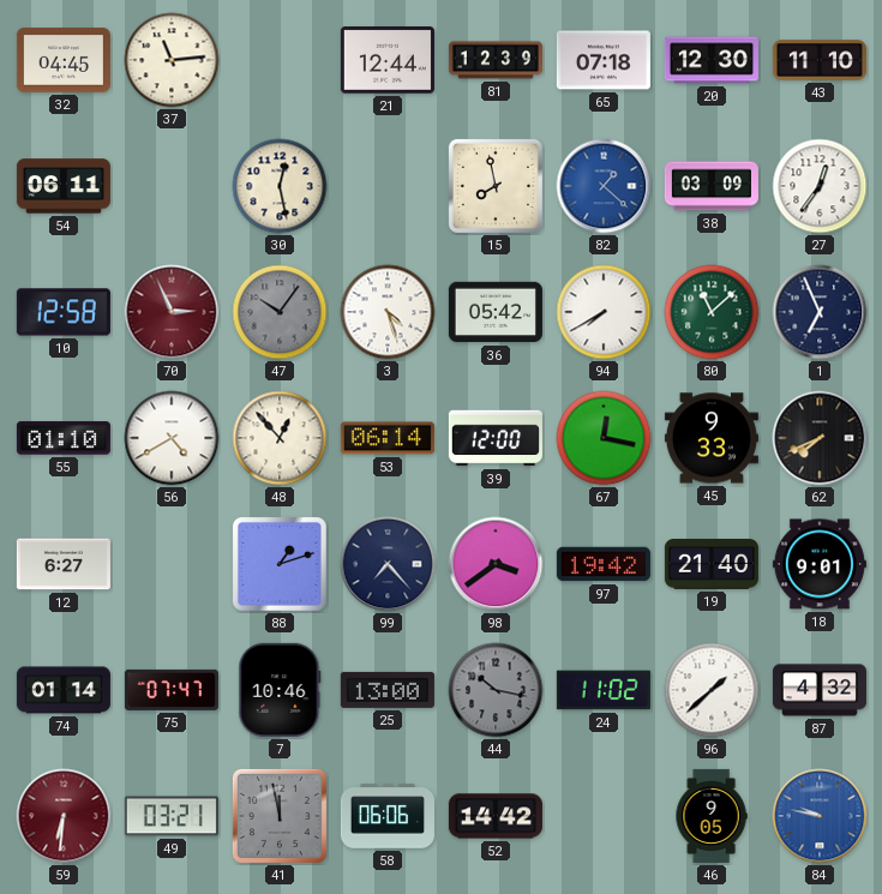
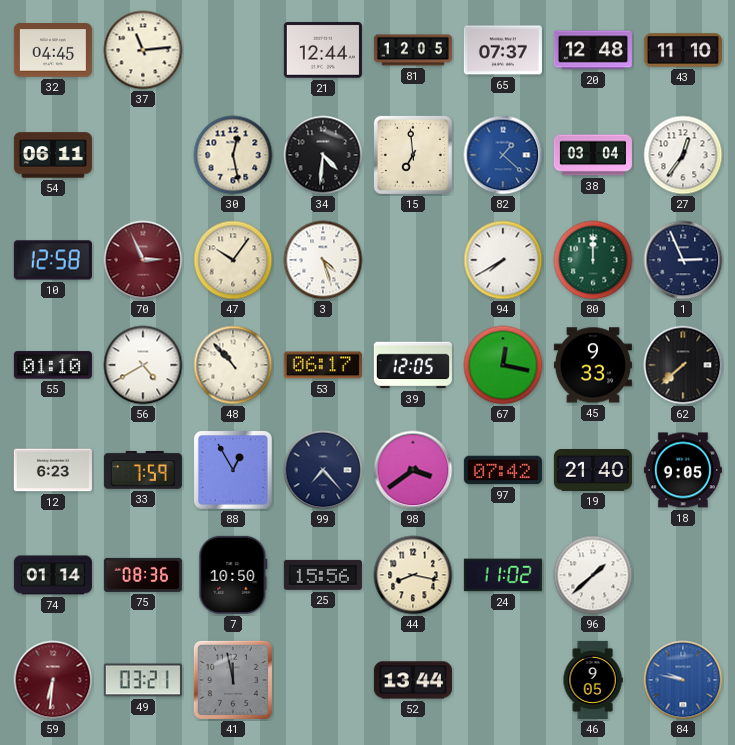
81: 12:39 -> 12:05 (413, 50)
65: 07:18 -> 07:37 (503, 50)
20: 12:30 -> 12:48 (593, 50)
34: none -> 4:31 (323, 155)
15: 7:58 -> 6:59 (413, 155)
38: 03:09 -> 03:04 (593, 155)
47 dial: grey -> cream (233, 260)
36: 05:42 -> none (496, 312)
80: 11:08 -> 12:00 (593, 260)
1: 6:56 -> 2:56 (683, 260)
48: 12:53 -> 10:53 (233, 365)
53: 06:14 -> 06:17 (323, 365)
39: 12:00 -> 12:05 (413, 365)
62: 7:41 -> 7:38 (683, 365)
12: 6:27 -> 6:23 (53, 470)
33: none -> 7:59 (143, 470)
88: 1:12 -> 12:55 (234, 471)
97: 19:42 -> 07:42 (503, 470)
18: 9:01 -> 9:05 (683, 470)
75: 07:47 -> 08:36 (143, 575)
7: 10:46 -> 10:50 (233, 575)
25: 13:00 -> 15:56 (323, 575)
44: 10:17 -> 8:17 (413, 575)
44 dial: grey -> cream (413, 575)
87: 4:32 -> none (820, 690)
58: 06:06 -> none (388, 816)
52: 14:42 -> 13:44 (413, 680)
